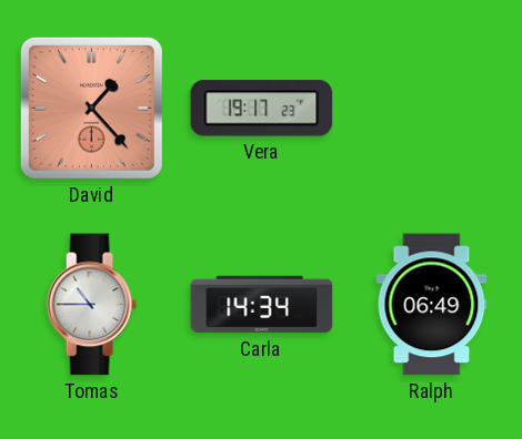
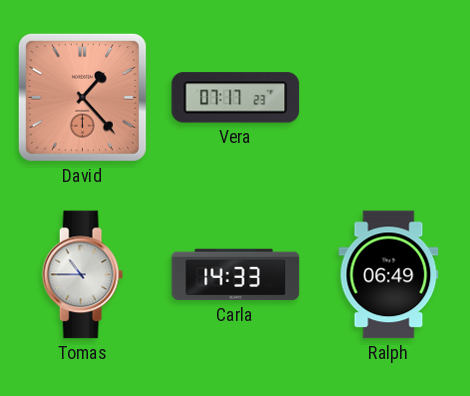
Vera: 19:17 -> 07:17 (236, 98)
Carla: 14:34 -> 14:33 (236, 275)
